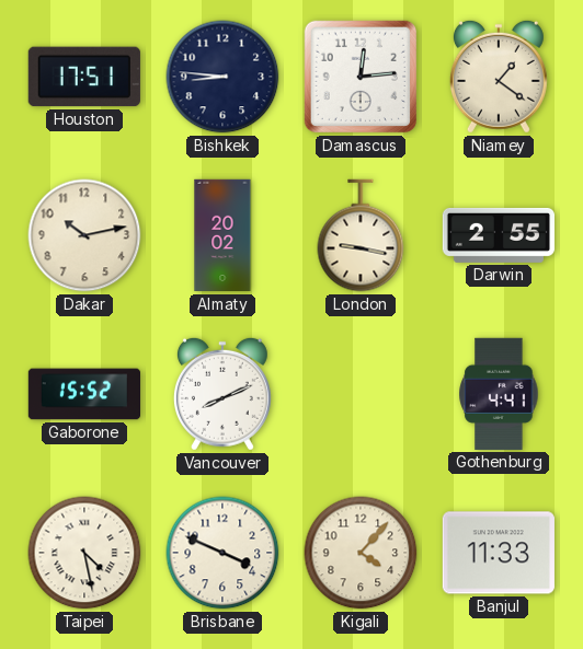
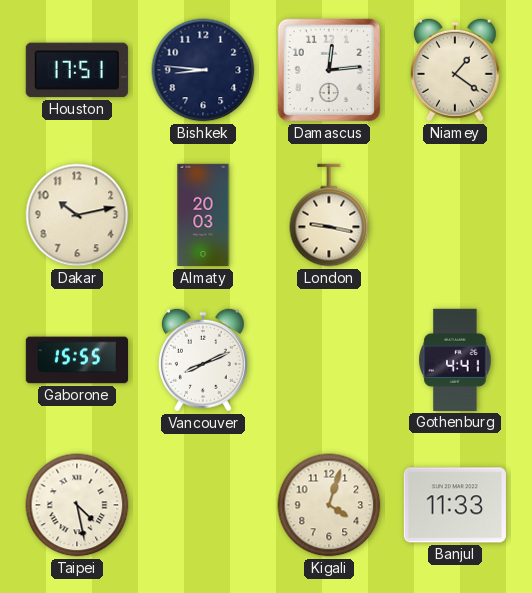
Almaty: 20:02 -> 20:03 (203, 215)
Darwin: 2:55 -> none (498, 235)
Gaborone: 15:52 -> 15:55 (76, 360)
Brisbane: 3:49 -> none (222, 553)
Kigali: 4:07 -> 4:03 (329, 505)
